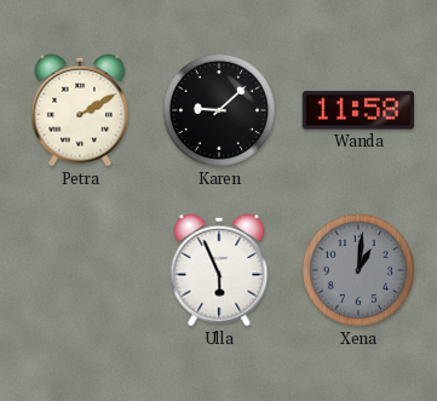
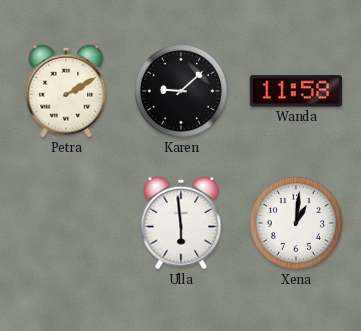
Ulla: 5:56 -> 5:59 (181, 223)
Xena dial: grey -> white (296, 223)
